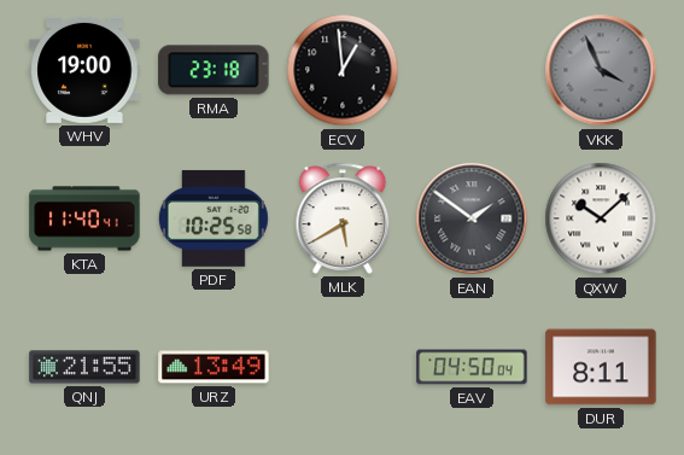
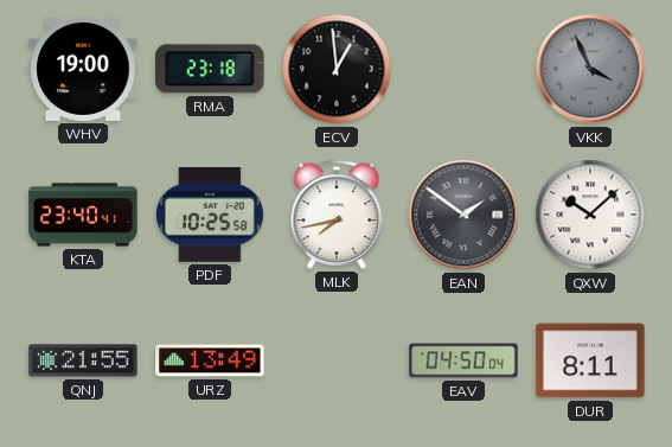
KTA: 11:40 -> 23:40 (83, 215)
MLK: 5:40 -> 7:43 (337, 215)
